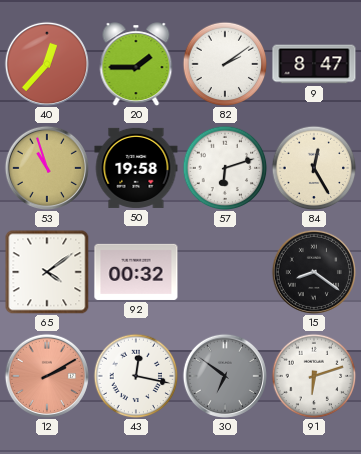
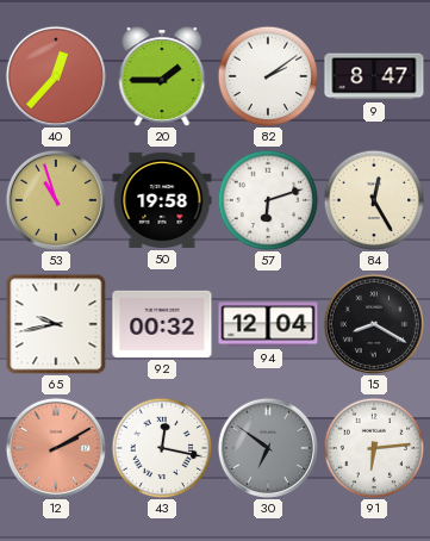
65: 4:09 -> 9:43 (56, 324)
94: none -> 12:04 (268, 324)
15: 8:21 -> 8:20 (373, 323)
91: 6:12 -> 6:14 (374, 448)
